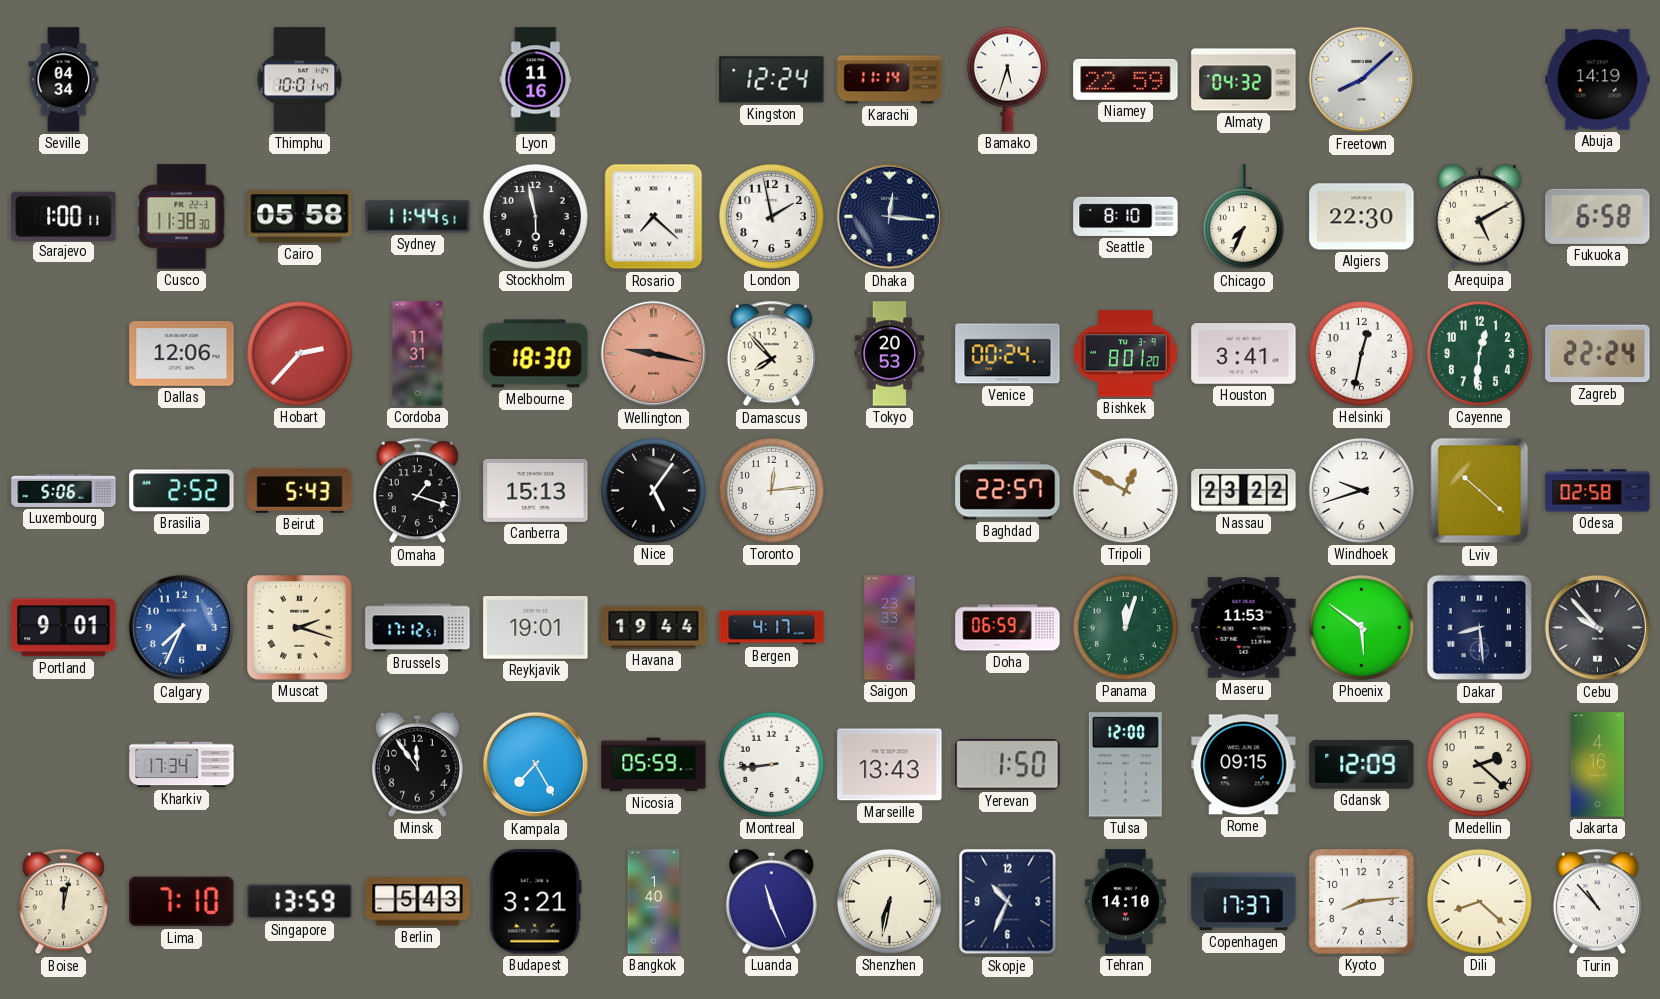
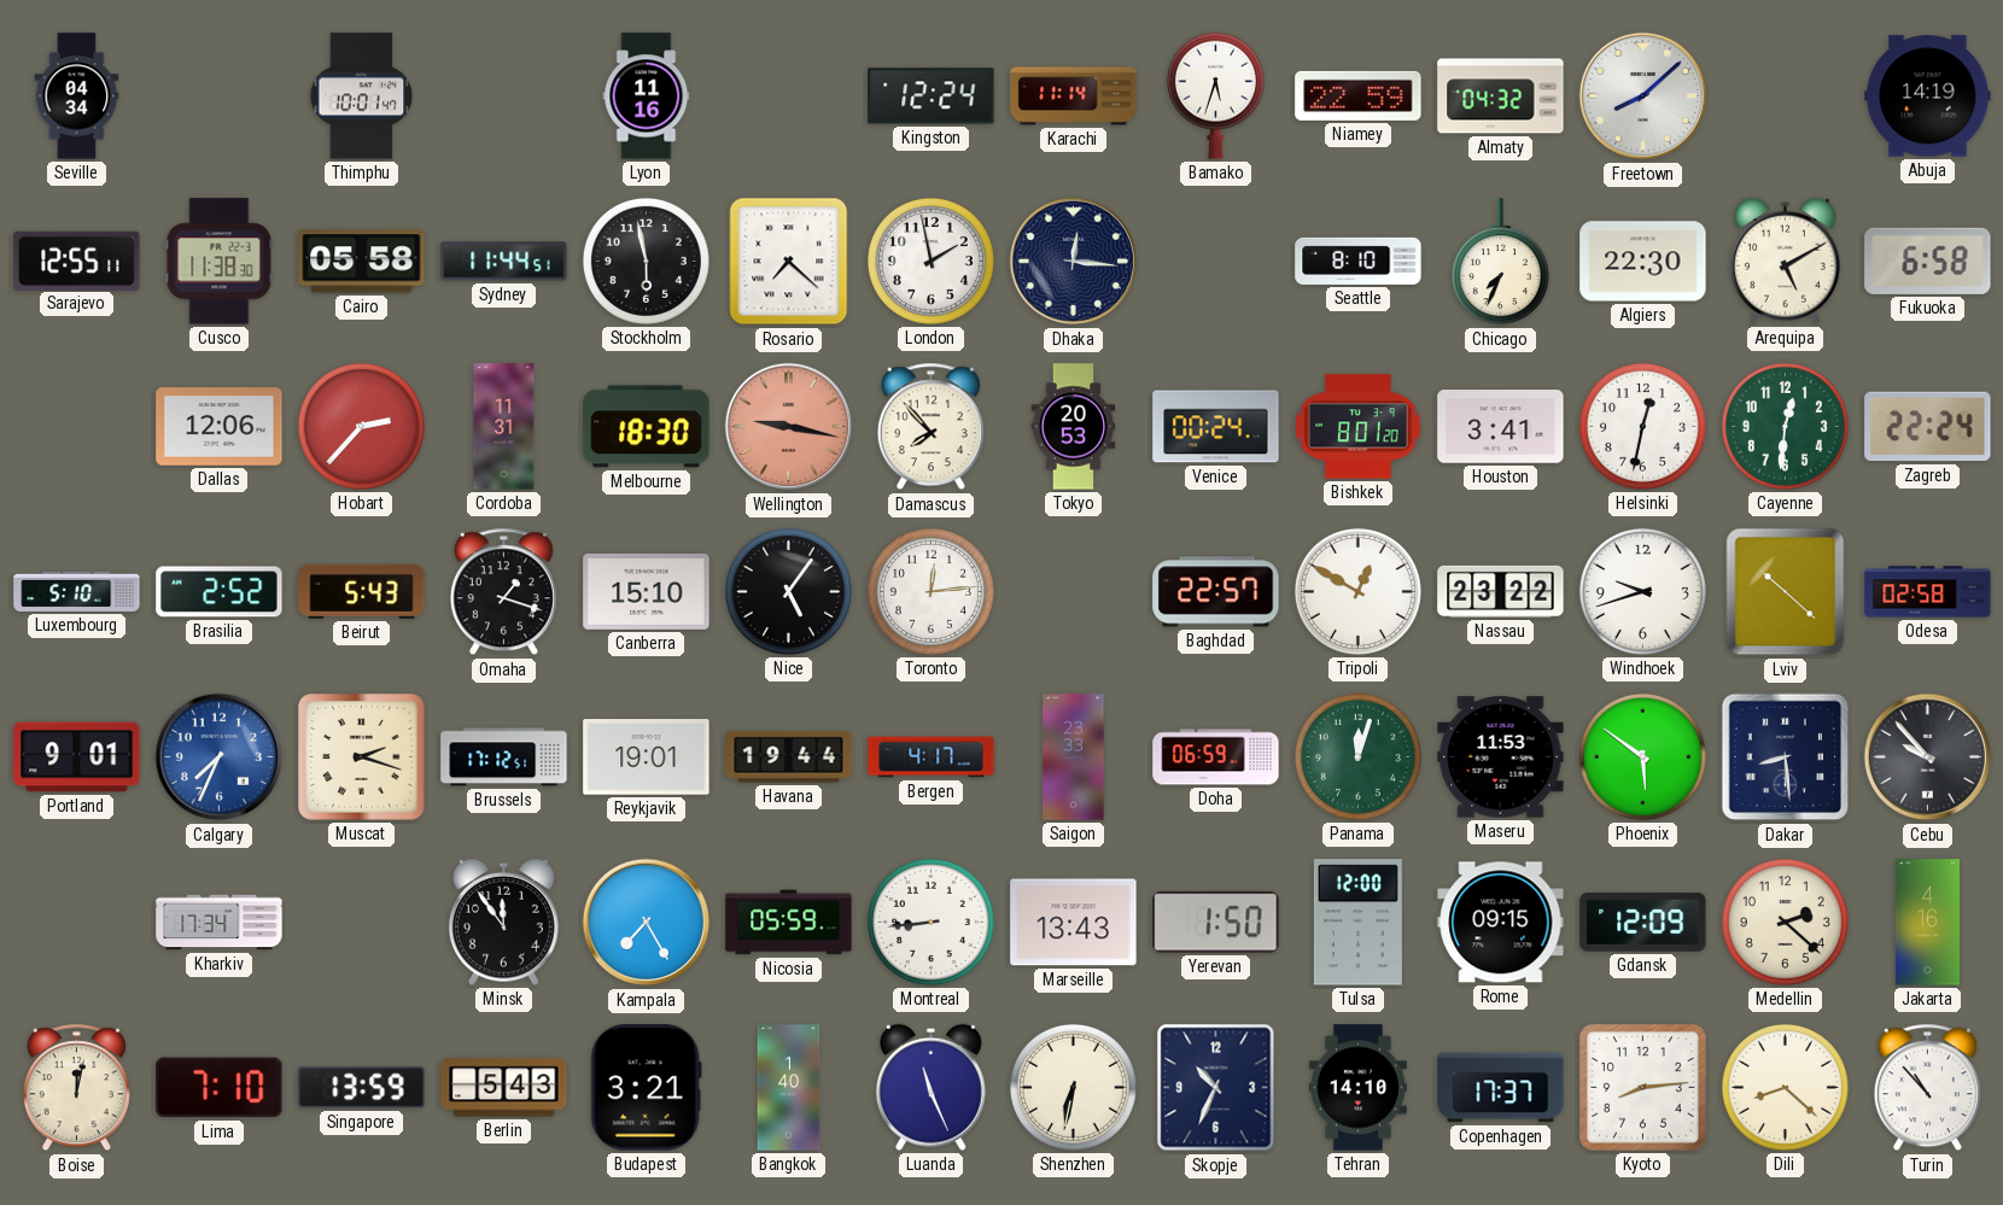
Sarajevo: 1:00 -> 12:55 (77, 261)
Luxembourg: 5:06 -> 5:10 (77, 591)
Canberra: 15:13 -> 15:10 (647, 591)
